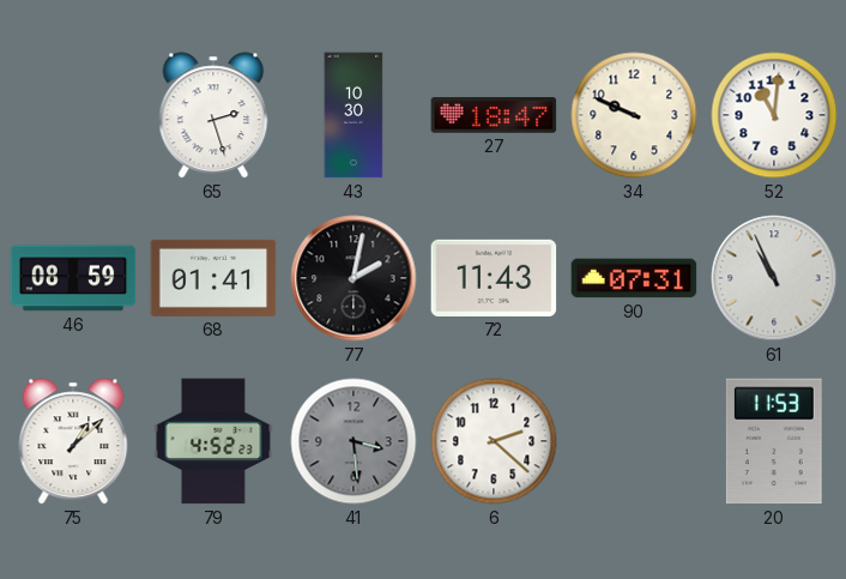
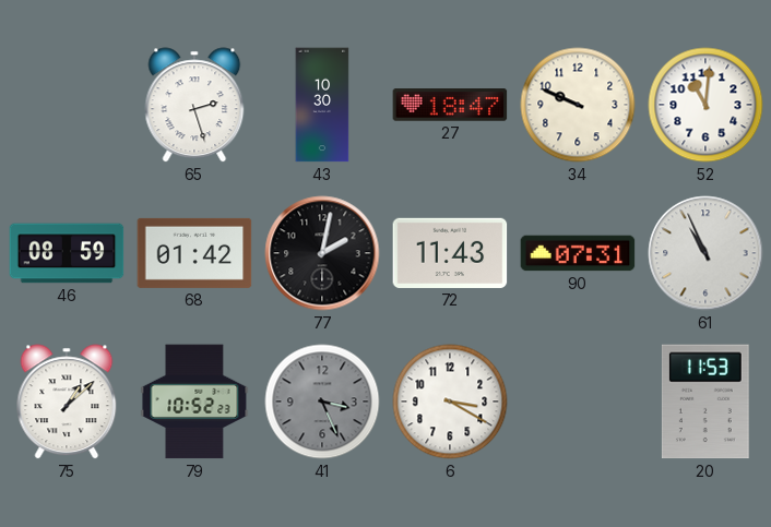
68: 01:41 -> 01:42 (194, 253)
79: 4:52 -> 10:52 (194, 402)
41: 3:29 -> 3:26 (322, 402)
6: 2:22 -> 3:20 (450, 402)
